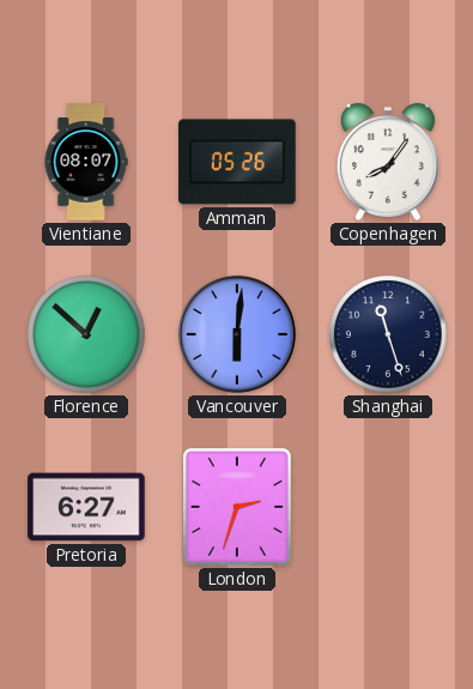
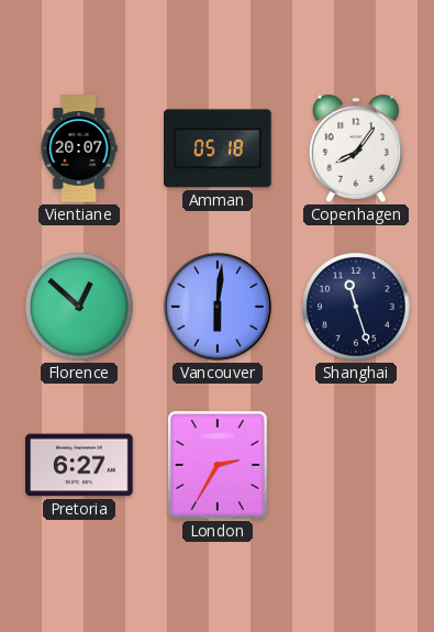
Vientiane: 08:07 -> 20:07 (79, 148)
Amman: 05:26 -> 05:18 (218, 148)
London: 2:33 -> 2:35 (218, 465)
